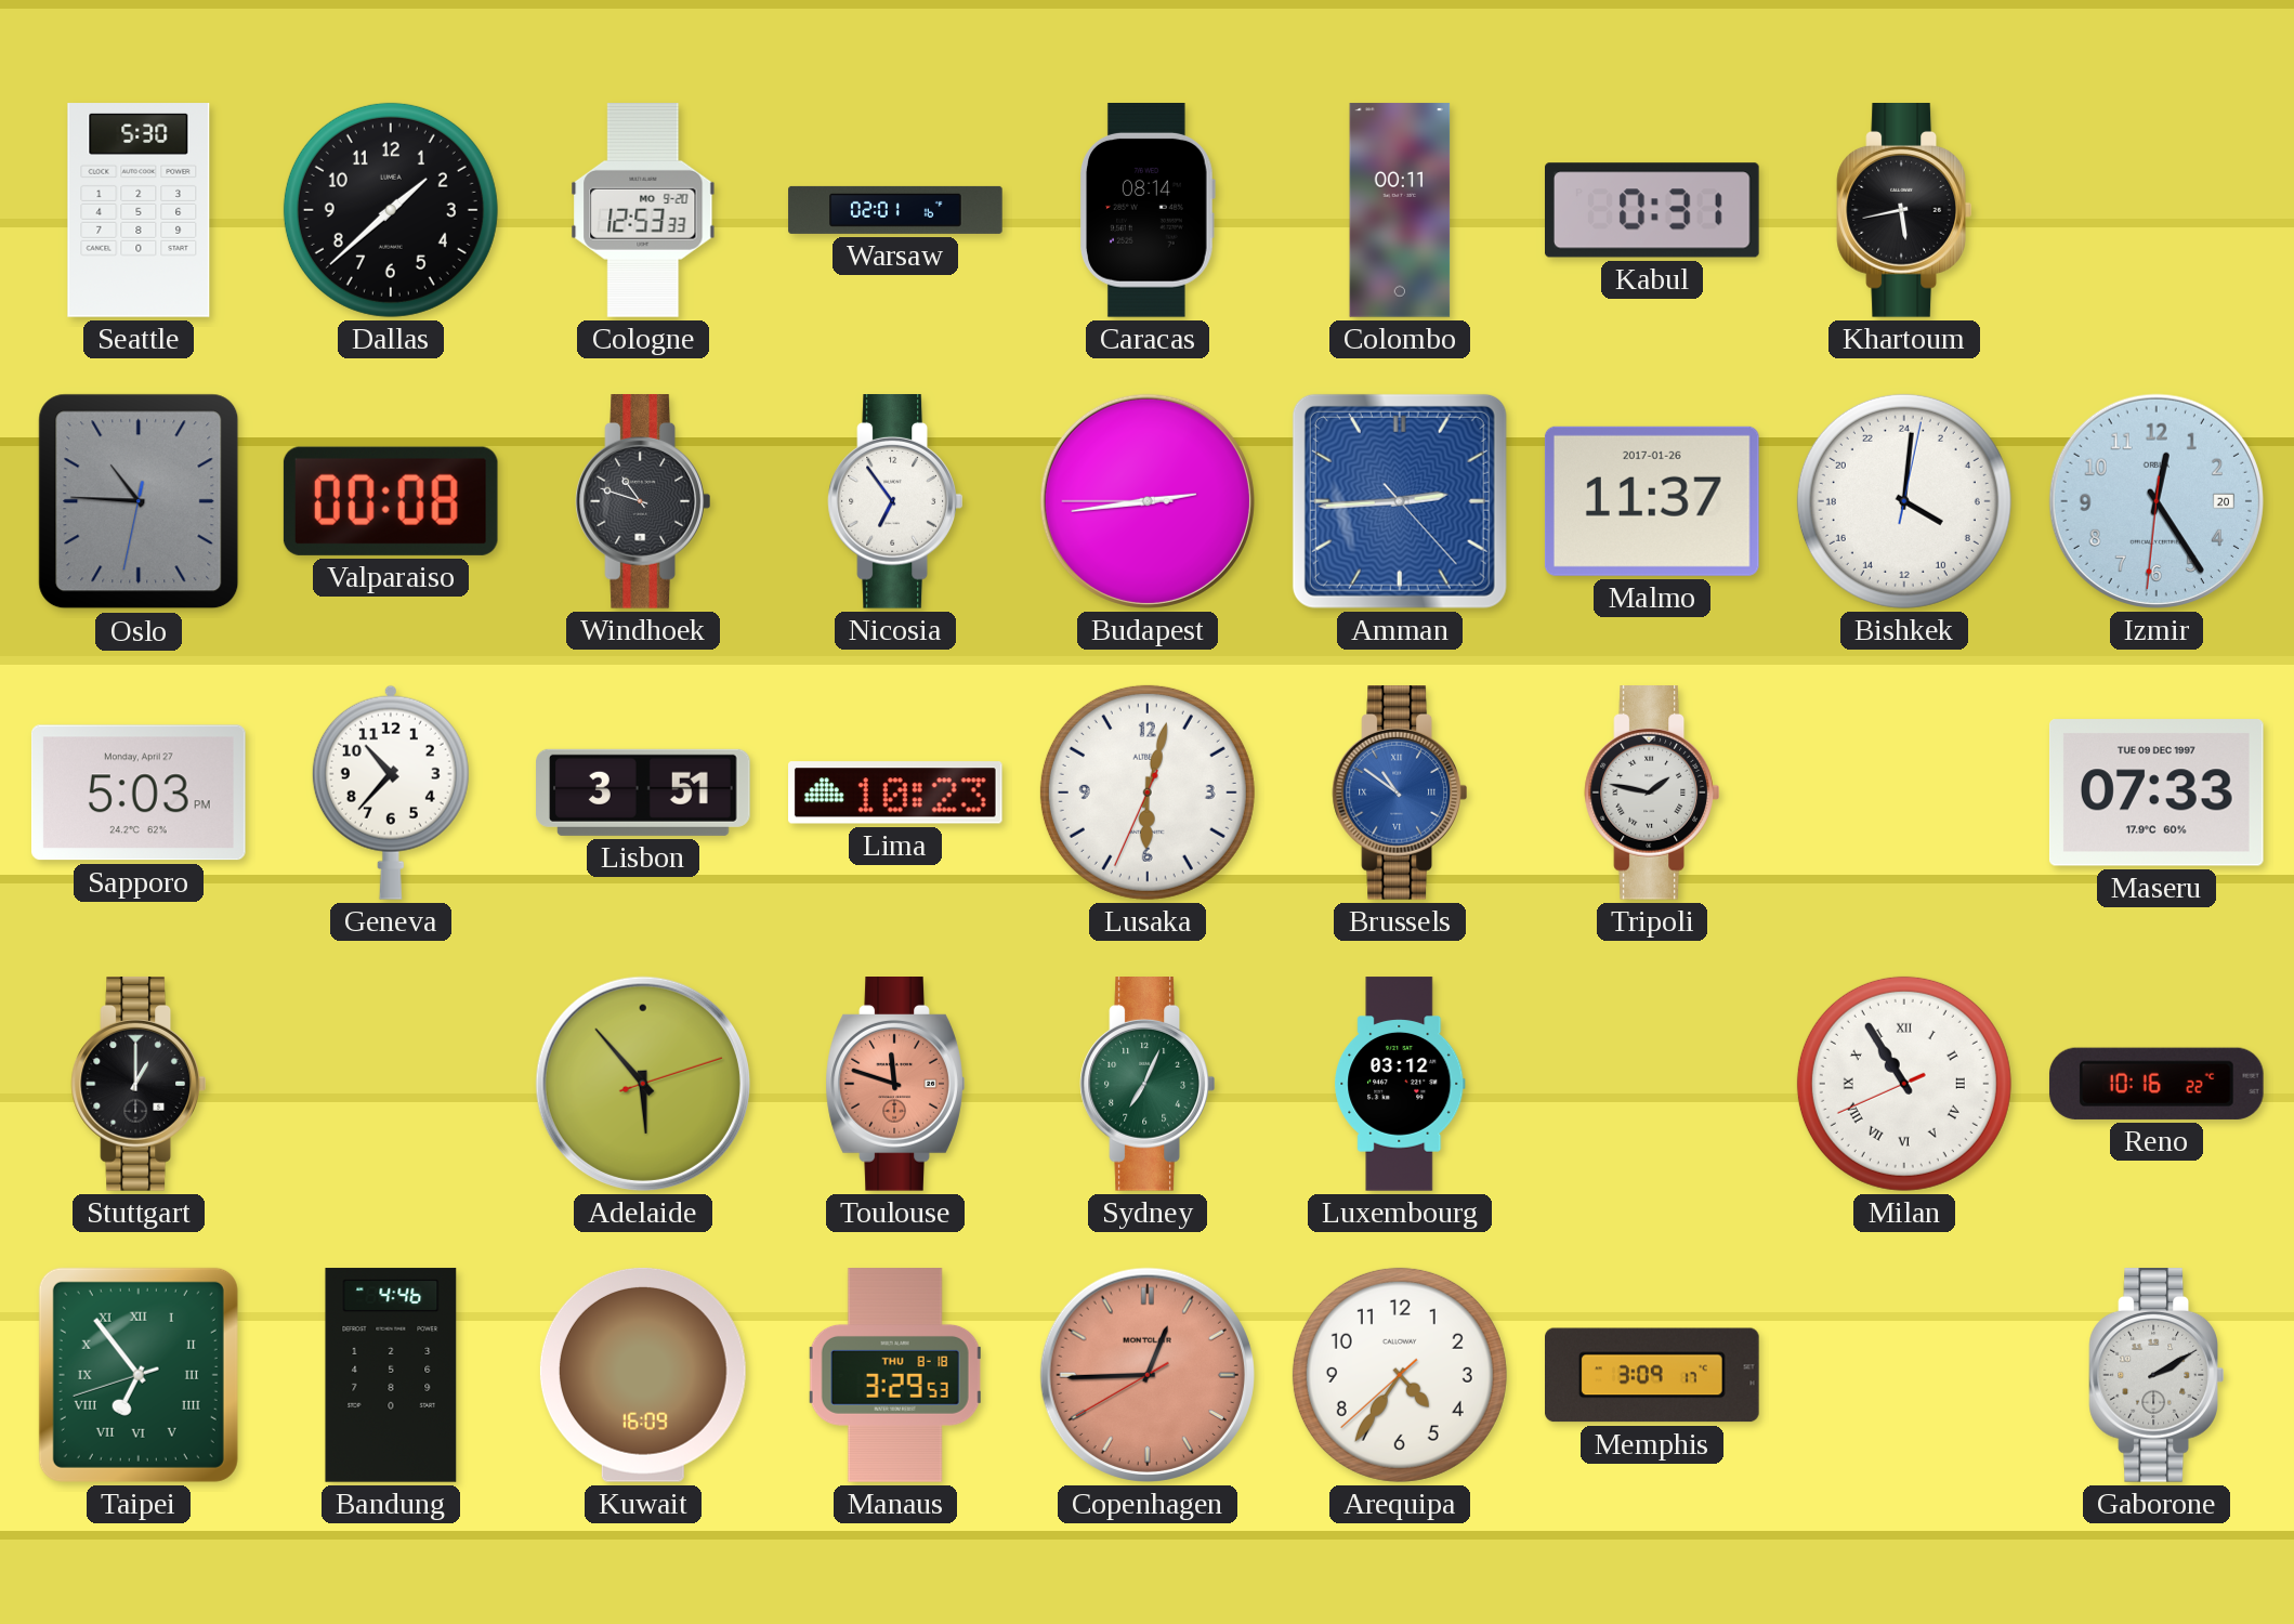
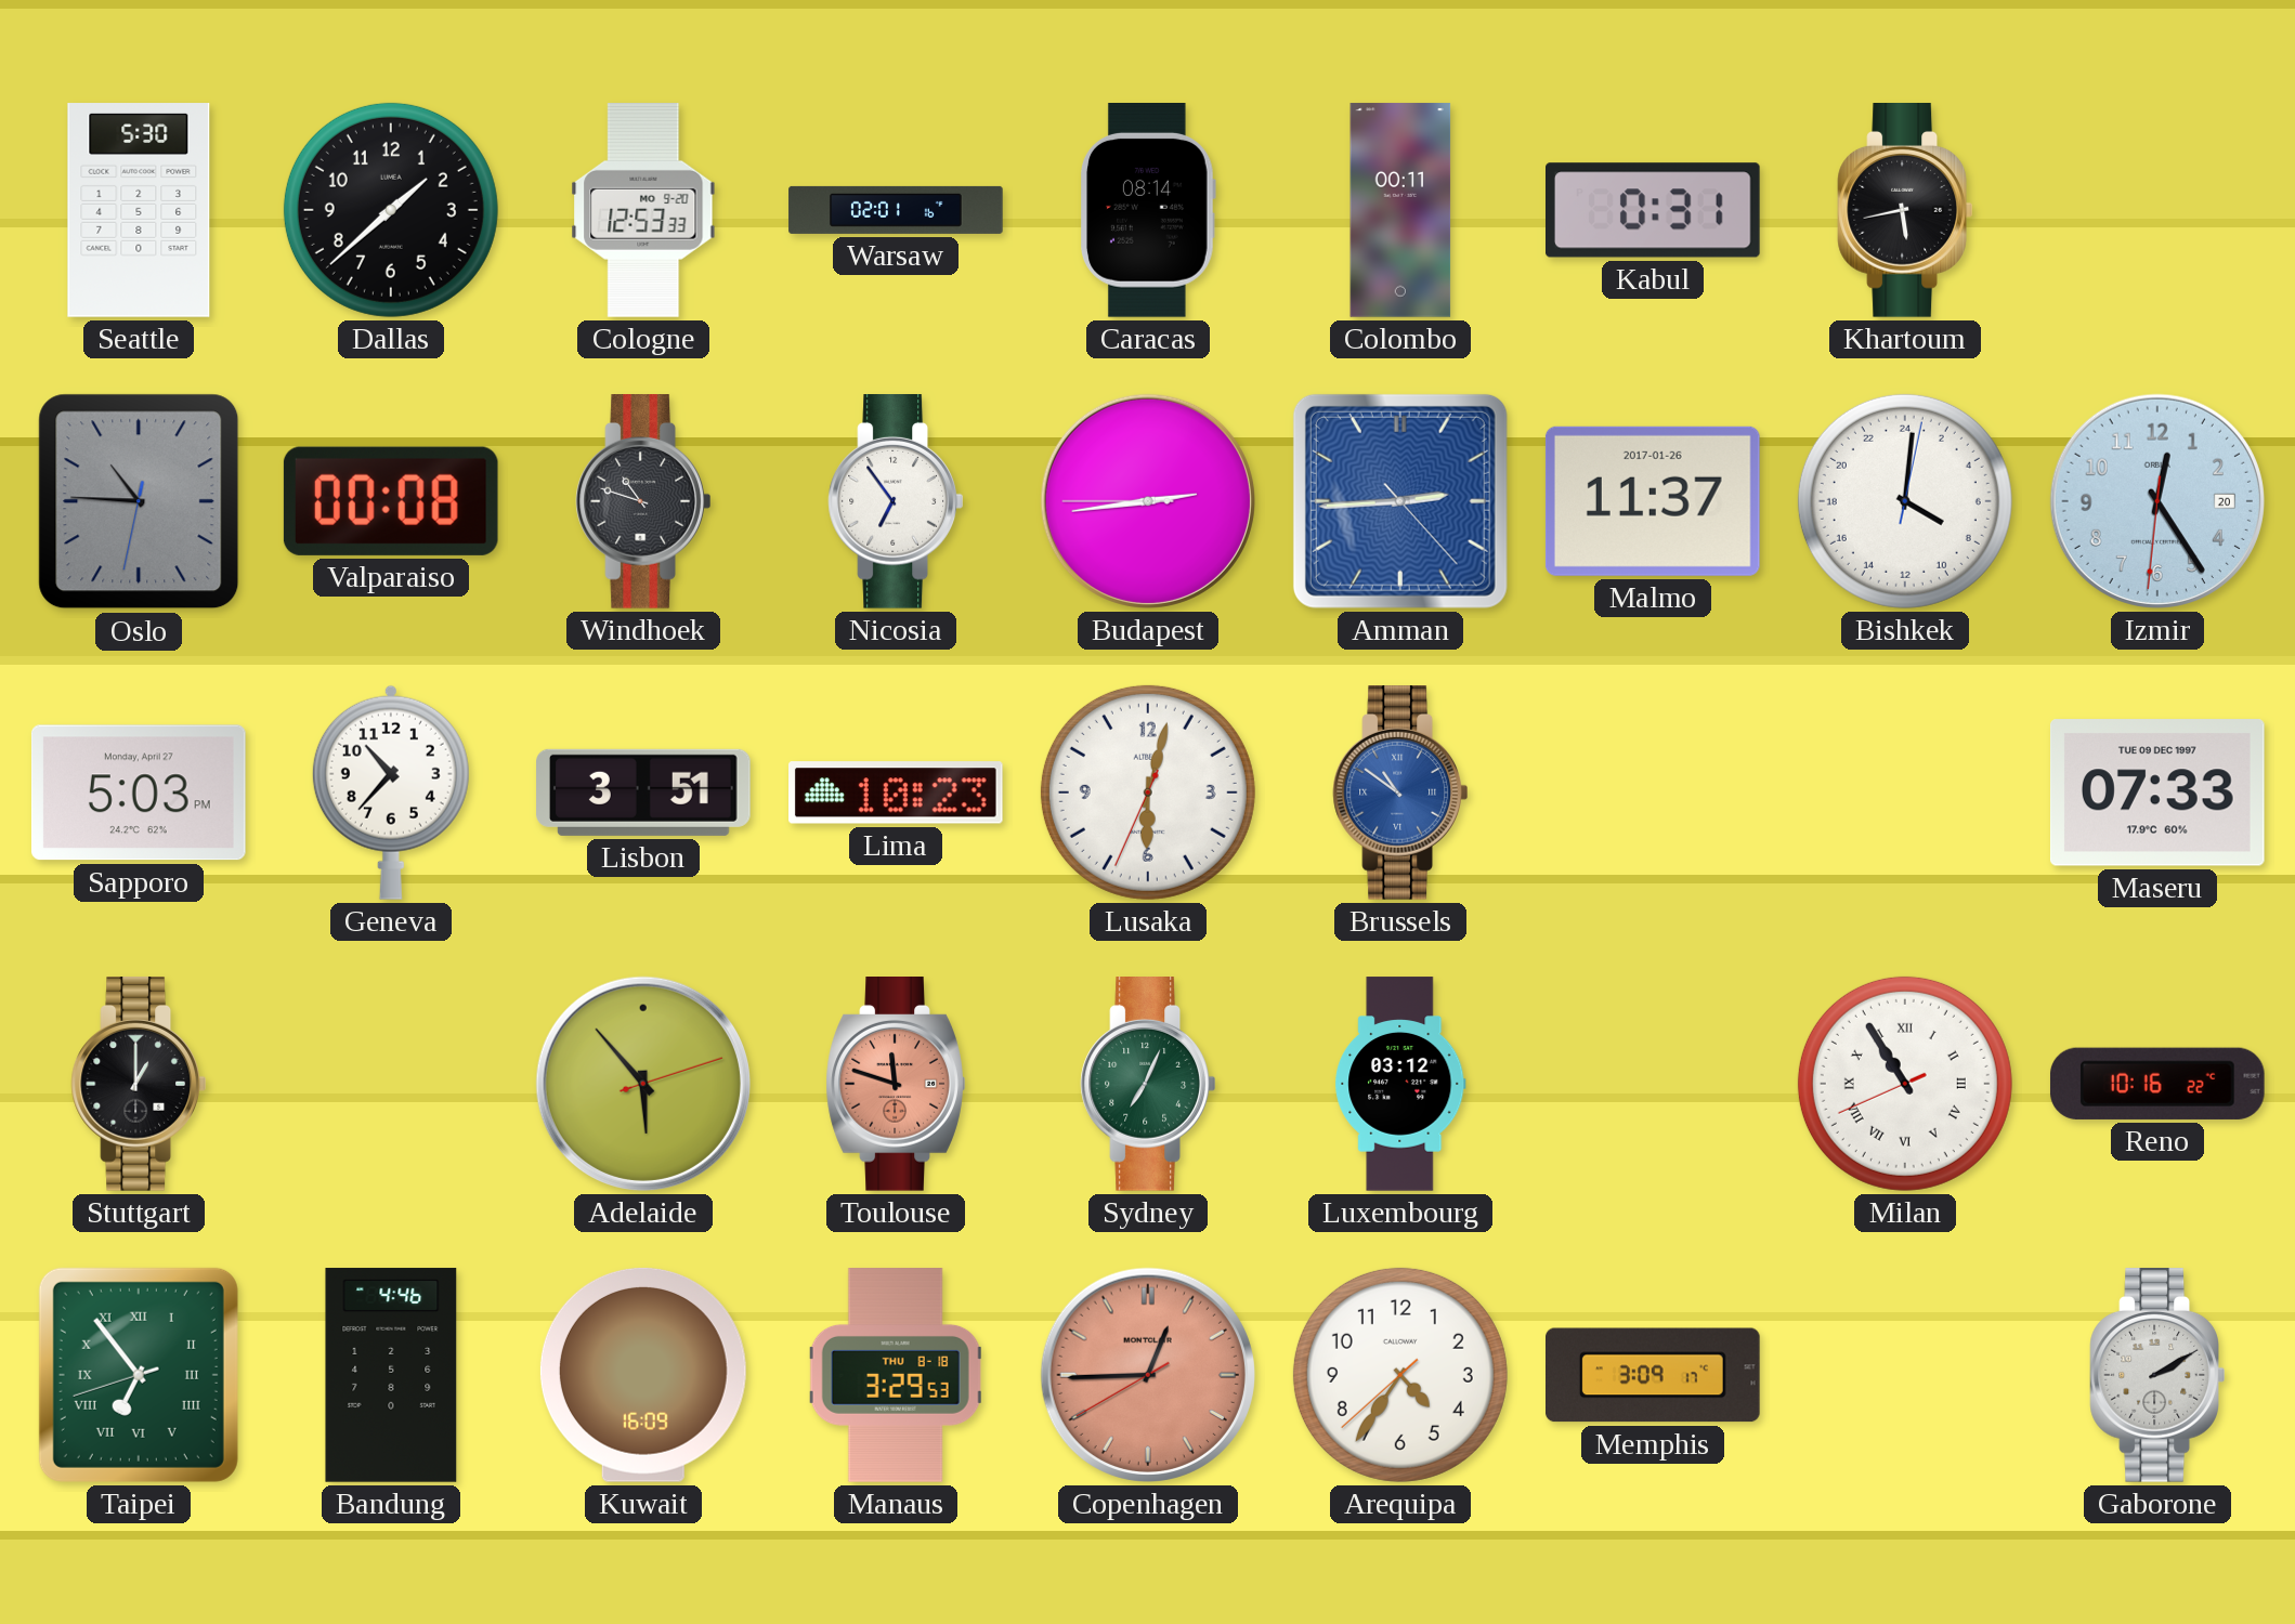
Tripoli: 1:47 -> none (1652, 794)
